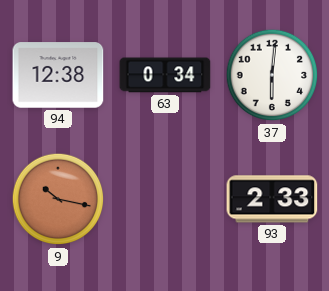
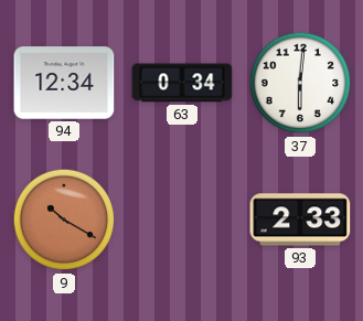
94: 12:38 -> 12:34 (64, 83)
9: 10:17 -> 10:20 (64, 220)
